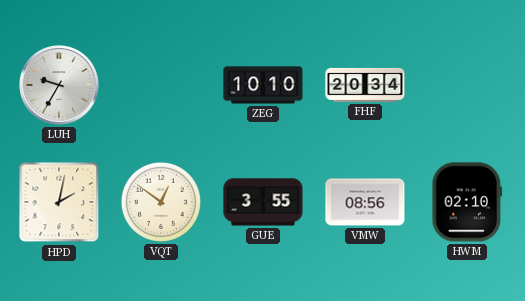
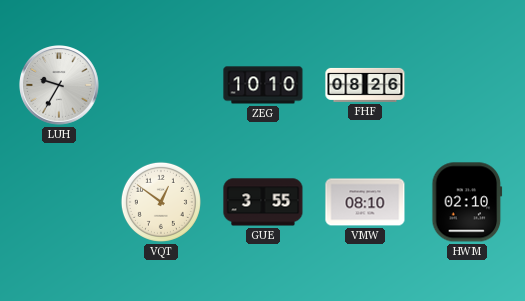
FHF: 20:34 -> 08:26 (365, 85)
HPD: 2:02 -> none (59, 202)
VMW: 08:56 -> 08:10 (365, 202)
